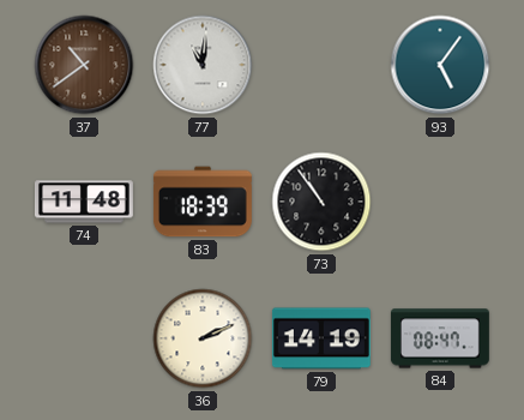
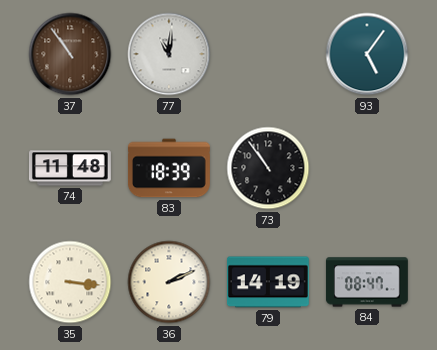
37: 10:39 -> 10:54 (70, 54)
35: none -> 3:16 (70, 282)
